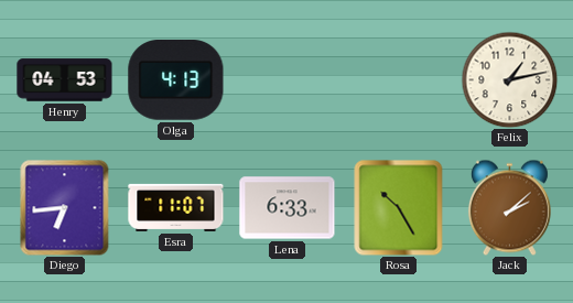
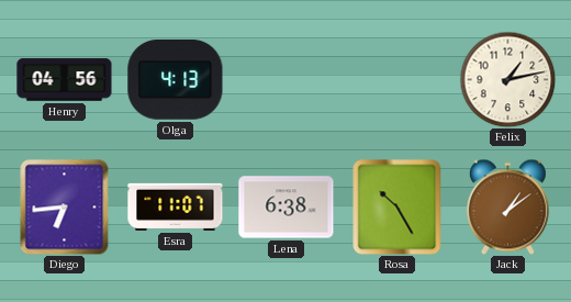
Henry: 04:53 -> 04:56 (65, 80)
Lena: 6:33 -> 6:38 (287, 208)
Jack: 2:08 -> 1:09 (507, 206)
